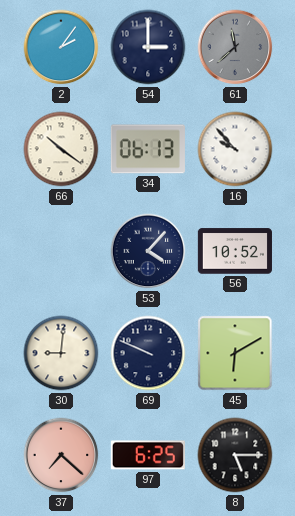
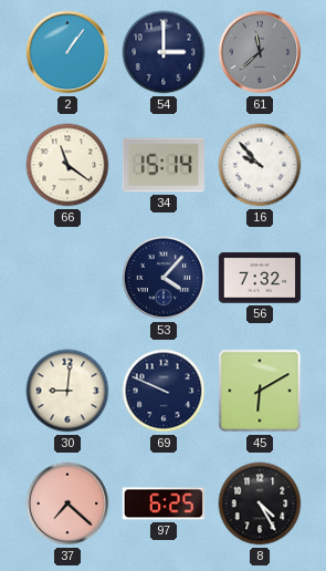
2: 2:06 -> 1:06 (67, 52)
66: 10:21 -> 11:21 (67, 165)
34: 06:13 -> 15:14 (164, 165)
56: 10:52 -> 7:32 (260, 278)
8: 5:15 -> 4:25 (260, 503)
